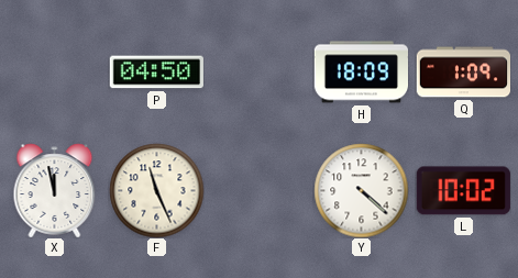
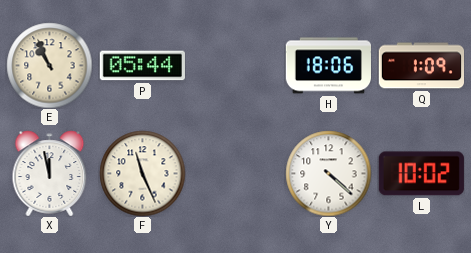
E: none -> 10:56 (49, 65)
P: 04:50 -> 05:44 (142, 66)
H: 18:09 -> 18:06 (328, 66)
